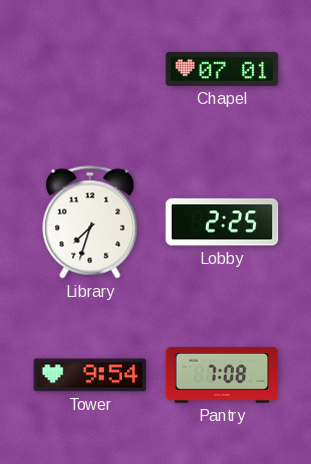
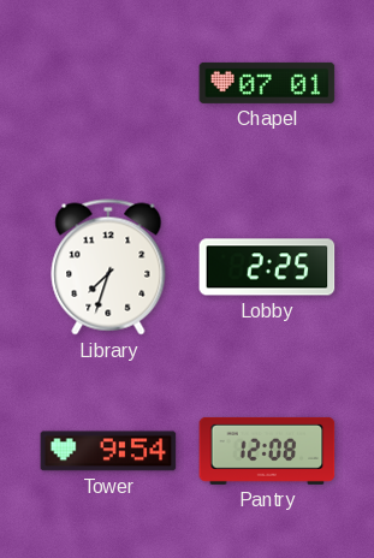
Pantry: 7:08 -> 12:08 (267, 451)
